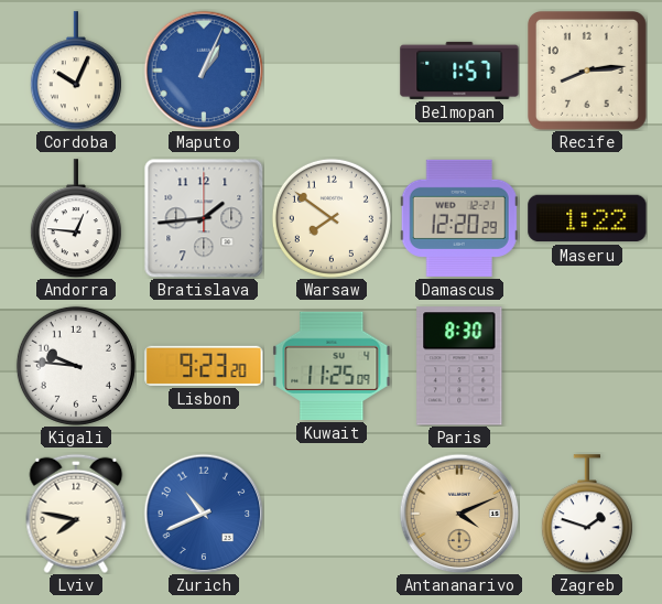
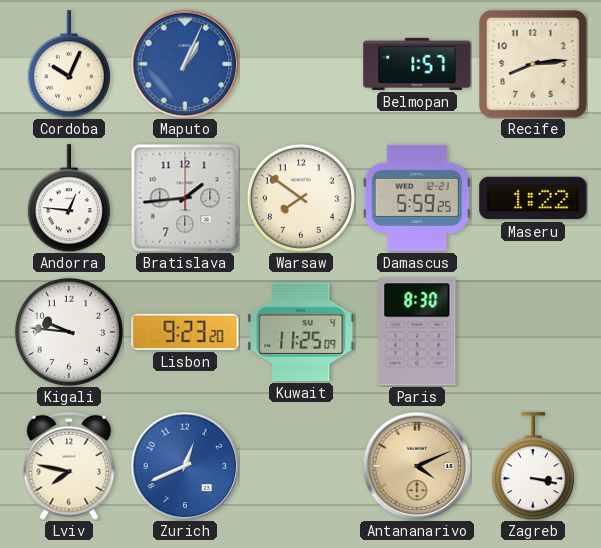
Damascus: 12:20 -> 5:59 (417, 198)
Zurich: 10:41 -> 12:41 (185, 466)
Zagreb: 1:48 -> 3:17 (533, 466)
